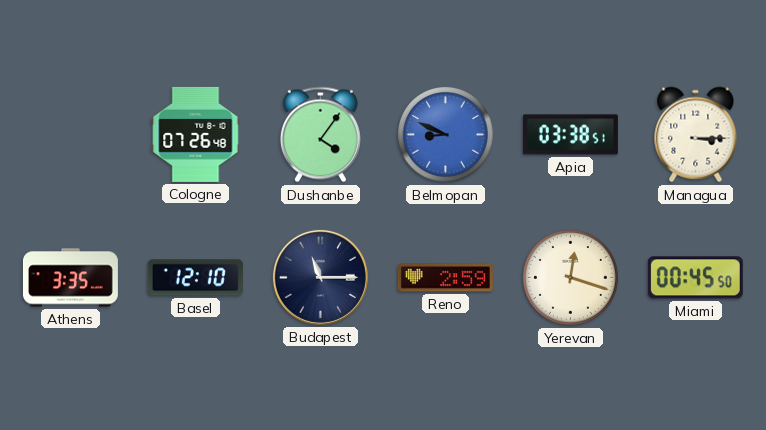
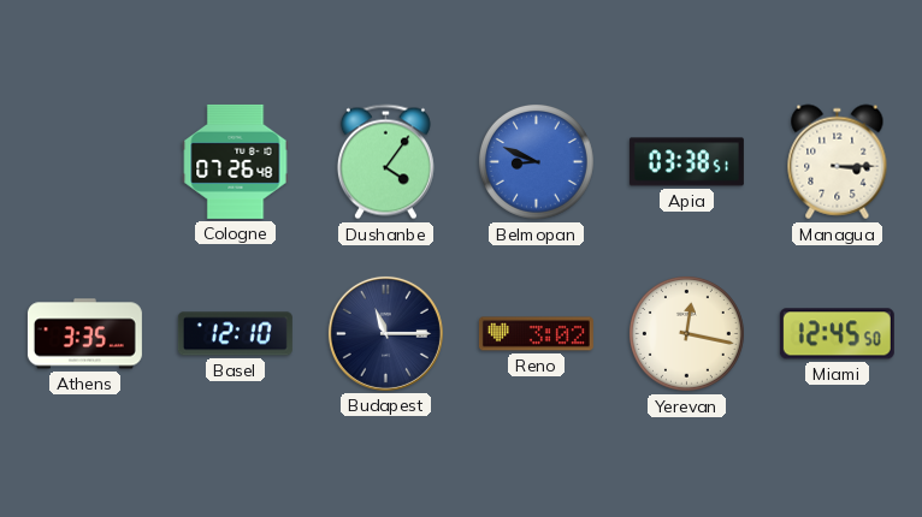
Reno: 2:59 -> 3:02 (536, 334)
Yerevan: 12:18 -> 12:17 (686, 333)
Miami: 00:45 -> 12:45 (837, 334)
